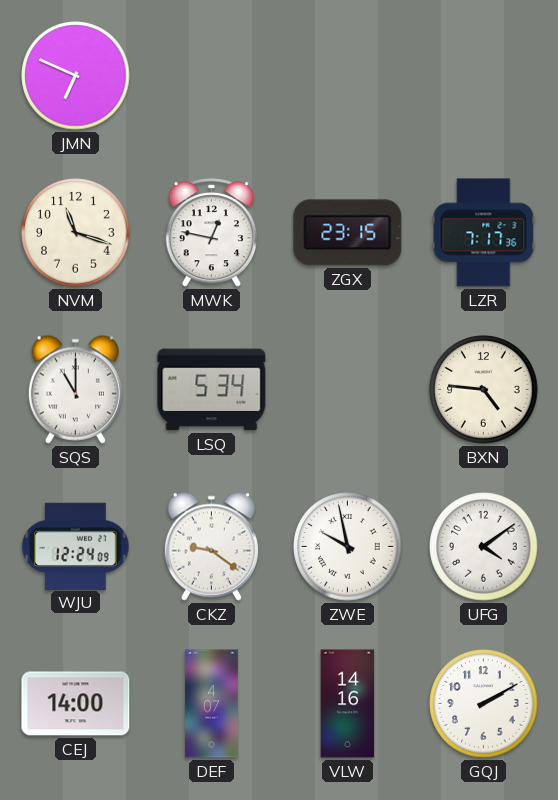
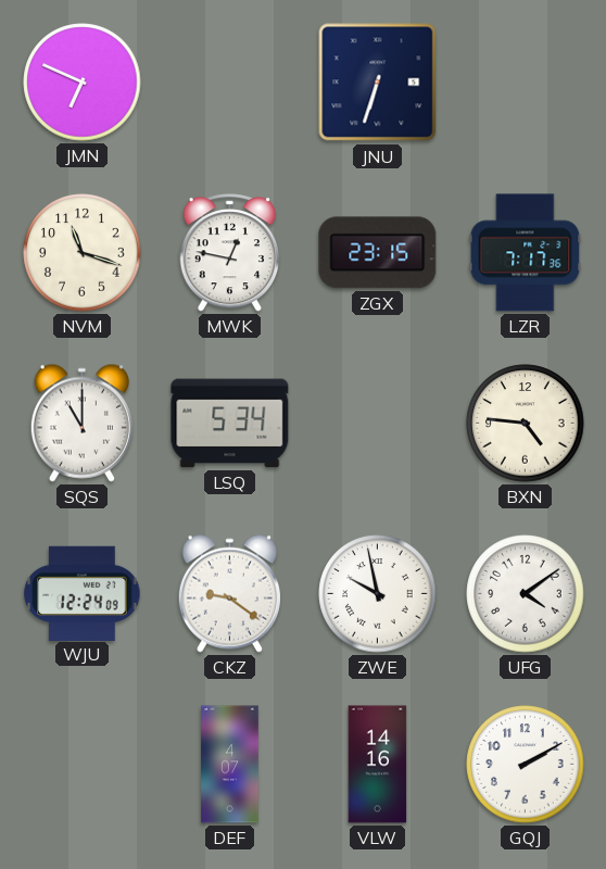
JNU: none -> 6:33 (378, 83)
CEJ: 14:00 -> none (76, 704)
